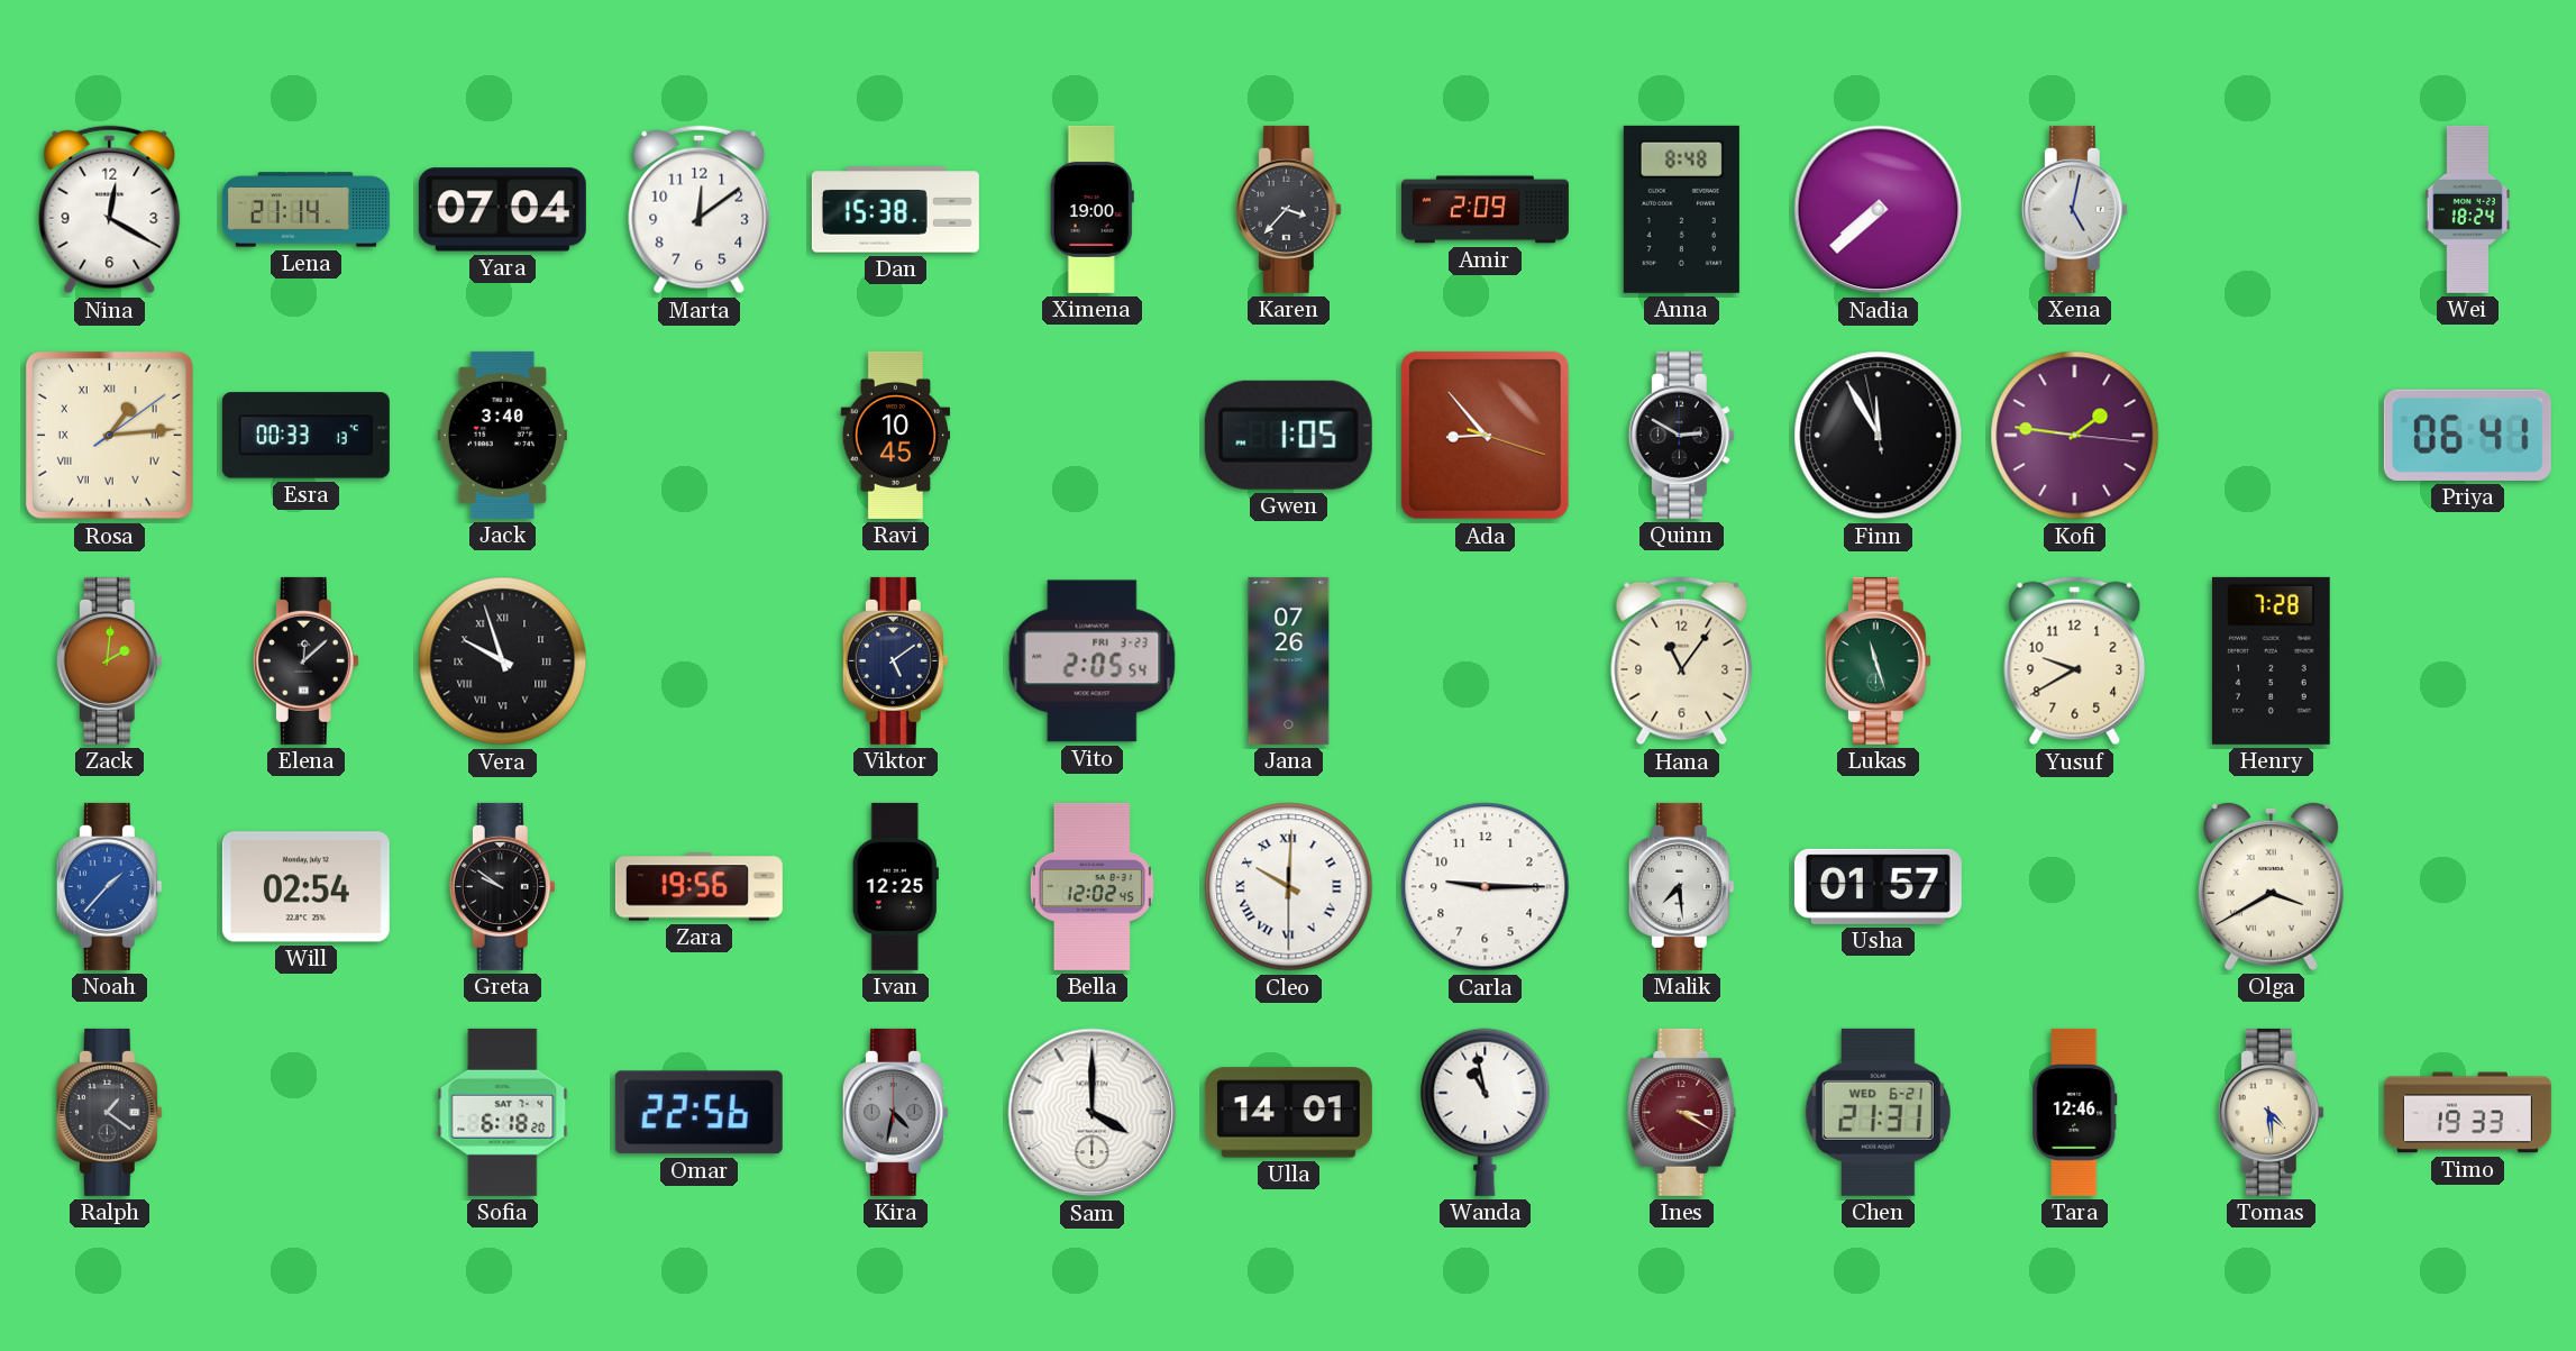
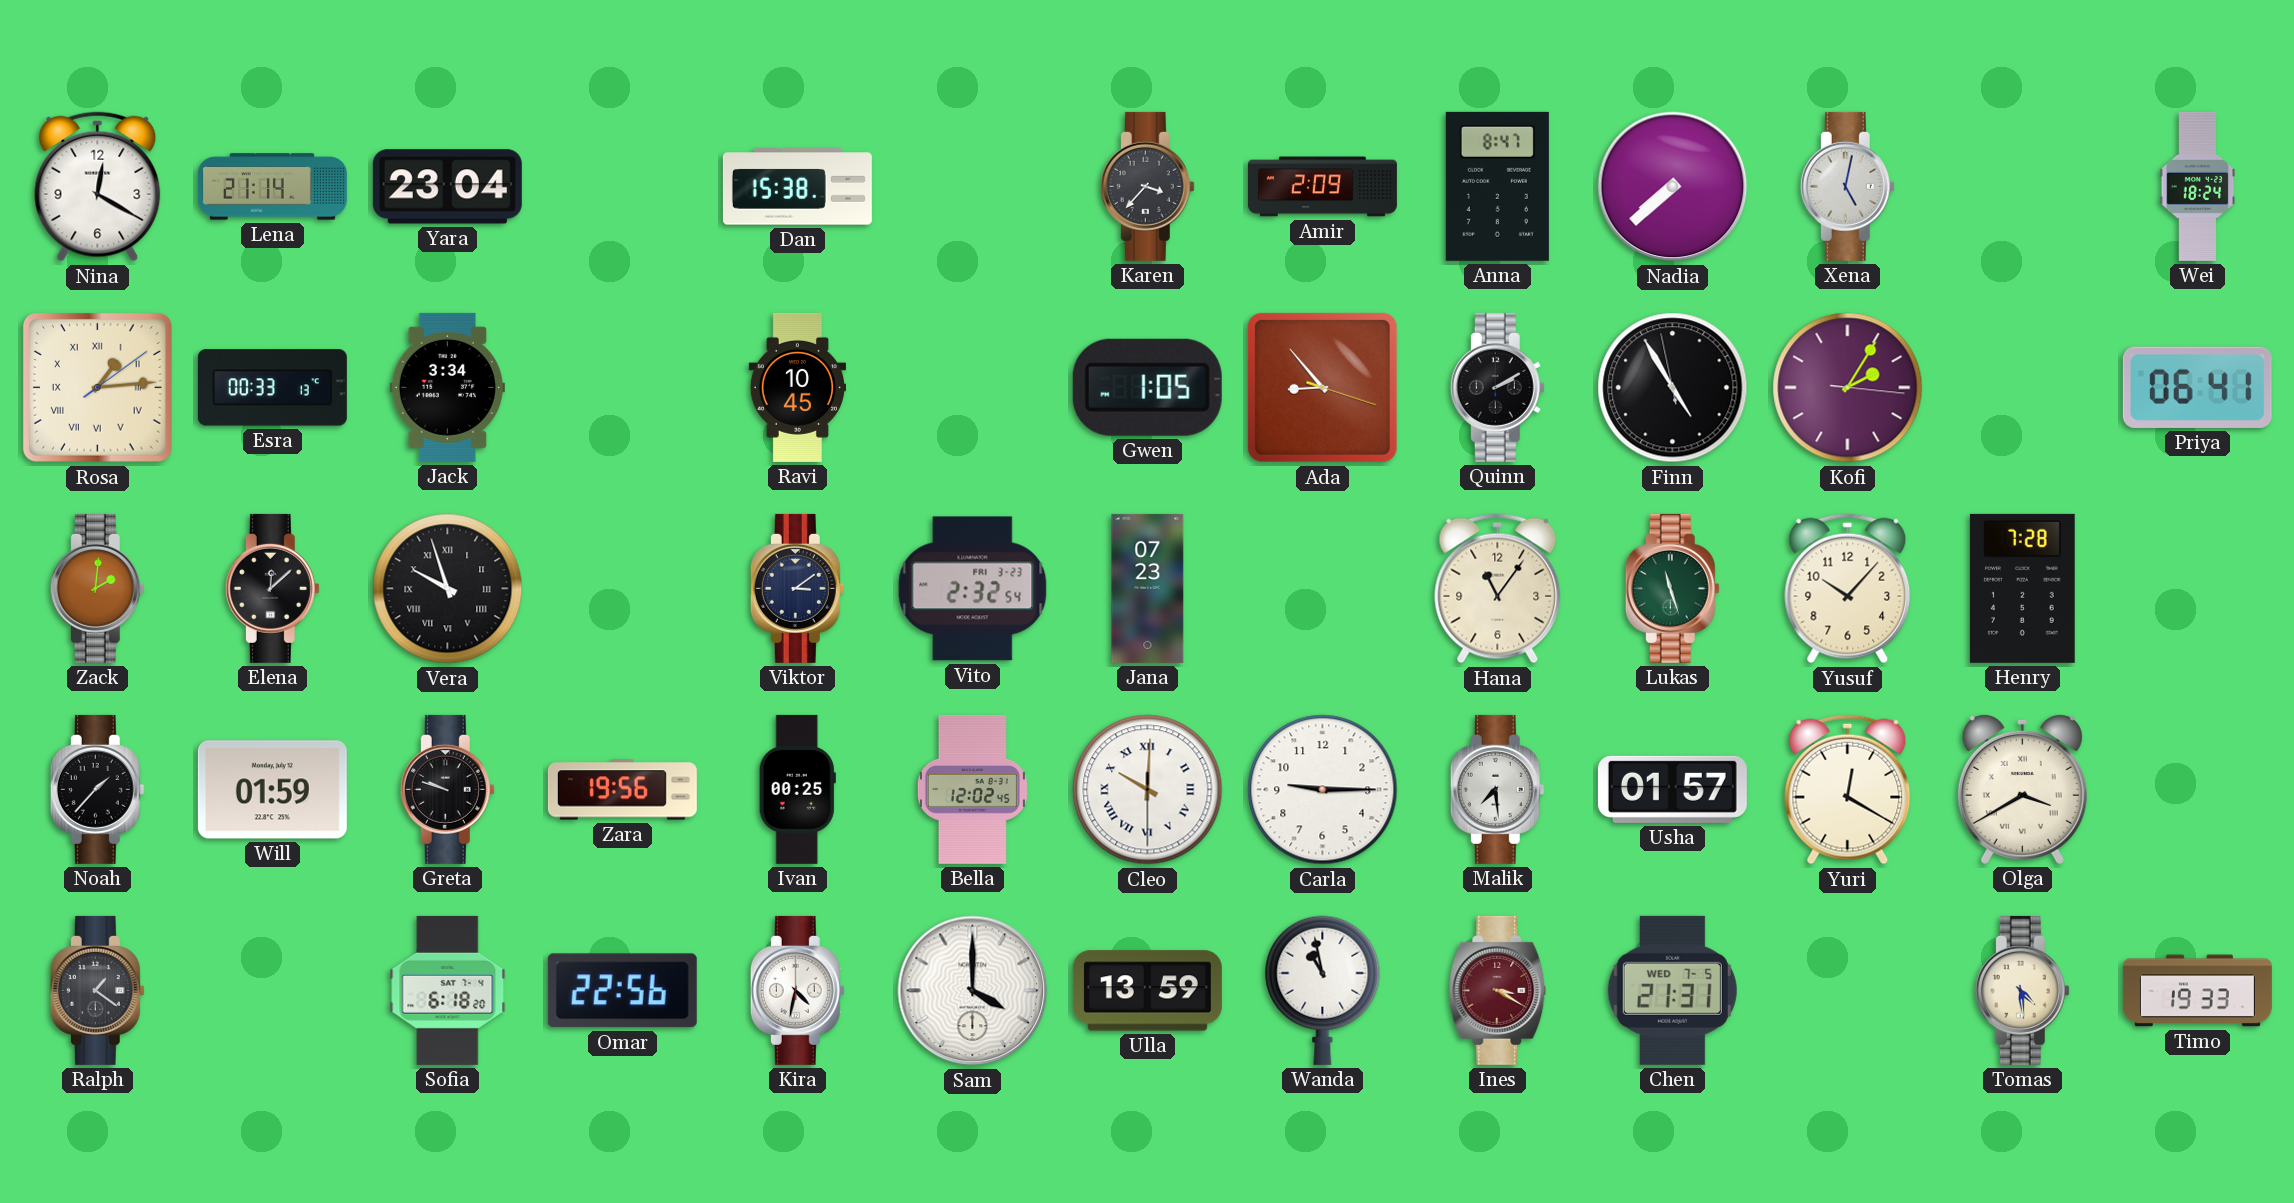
Yara: 07:04 -> 23:04 (447, 187)
Marta: 12:09 -> none (700, 210)
Ximena: 19:00 -> none (1091, 209)
Anna: 8:48 -> 8:47 (1497, 186)
Jack: 3:40 -> 3:34 (447, 387)
Quinn: 2:50 -> 2:10 (1497, 387)
Finn: 11:54 -> 4:54 (1673, 388)
Kofi: 1:46 -> 2:05 (1848, 388)
Viktor: 5:09 -> 3:09 (797, 588)
Vito: 2:05 -> 2:32 (973, 589)
Jana: 07:26 -> 07:23 (1148, 588)
Yusuf: 9:40 -> 10:07 (1848, 589)
Noah dial: blue -> black (97, 789)
Will: 02:54 -> 01:59 (272, 790)
Greta: 9:51 -> 9:48 (447, 789)
Ivan: 12:25 -> 00:25 (797, 789)
Yuri: none -> 12:20 (1848, 790)
Kira dial: grey -> white (797, 990)
Ulla: 14:01 -> 13:59 (1147, 991)
Chen date: WED 6-21 -> WED 7-5 (1672, 990)
Tara: 12:46 -> none (2075, 1112)
